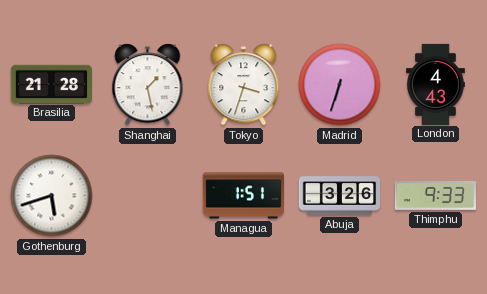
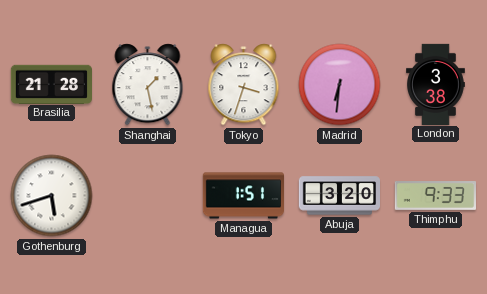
Madrid: 6:33 -> 6:31 (340, 85)
London: 4:43 -> 3:38 (436, 84)
Abuja: 3:26 -> 3:20 (339, 196)
